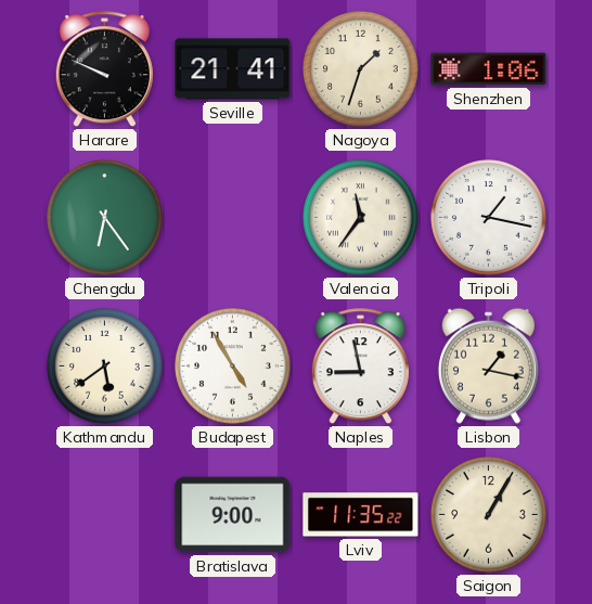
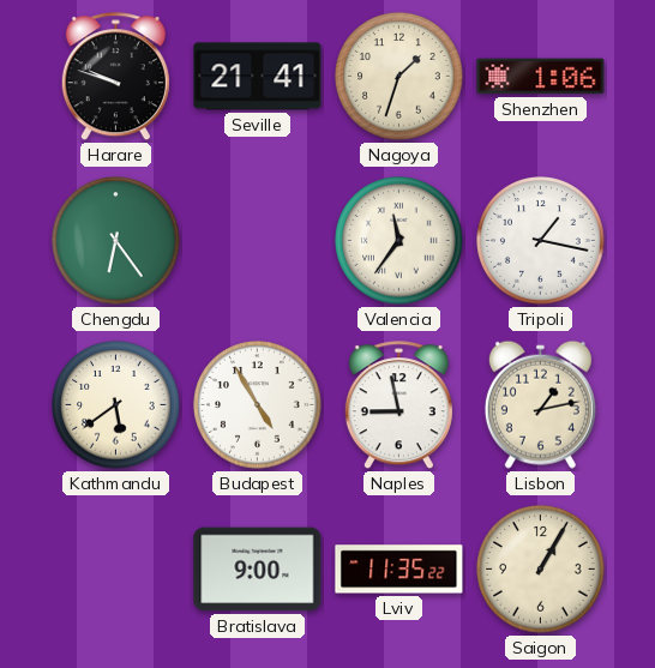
Harare: 9:49 -> 9:48 (115, 77)
Lisbon: 1:17 -> 1:13 (540, 404)
